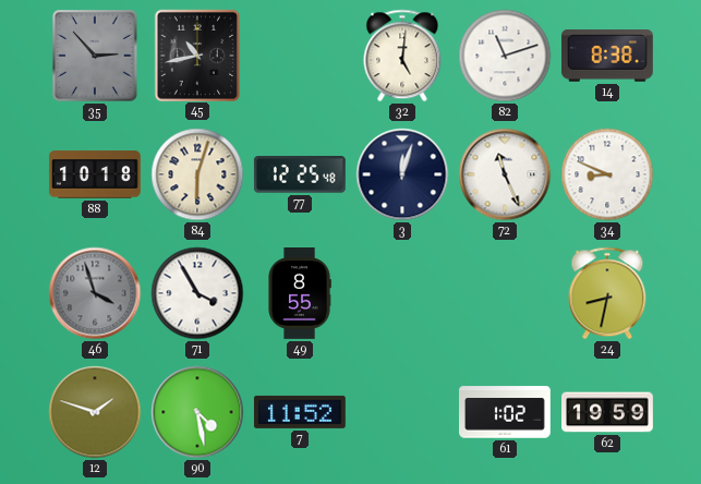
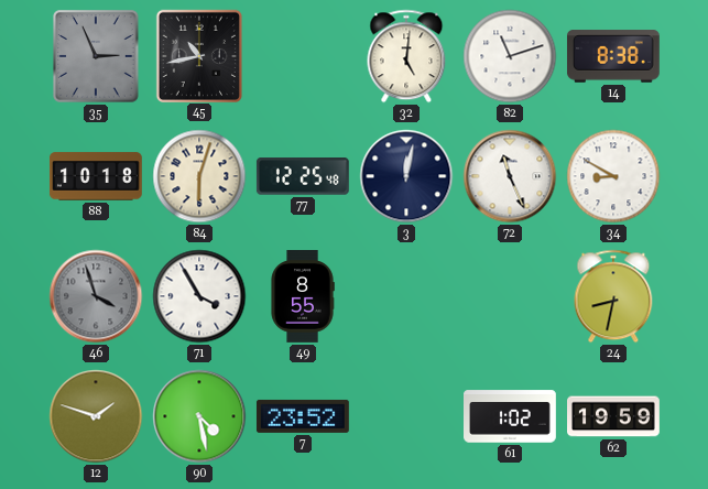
35: 2:53 -> 2:56 (96, 56)
3: 12:03 -> 12:02 (406, 176)
34: 8:49 -> 8:50 (613, 176)
7: 11:52 -> 23:52 (303, 416)
